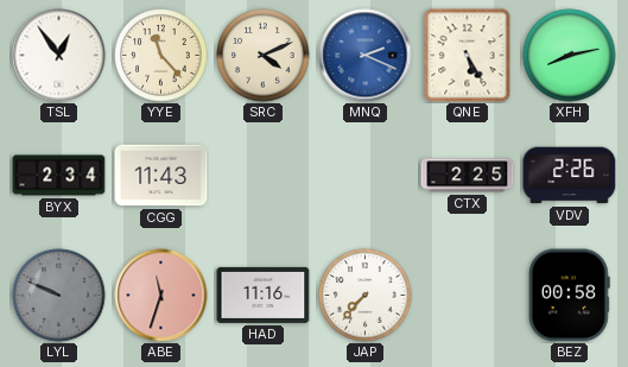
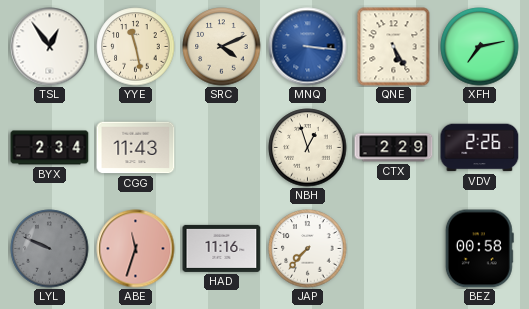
YYE: 11:23 -> 11:28 (136, 47)
MNQ: 2:19 -> 3:16 (308, 47)
XFH: 8:13 -> 7:13 (480, 47)
NBH: none -> 12:57 (308, 148)
CTX: 2:25 -> 2:29 (394, 148)
